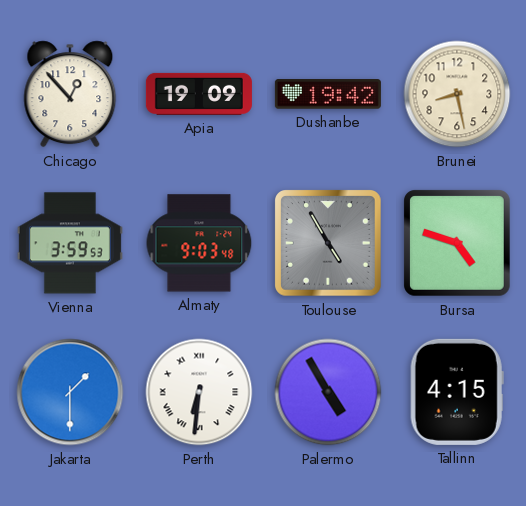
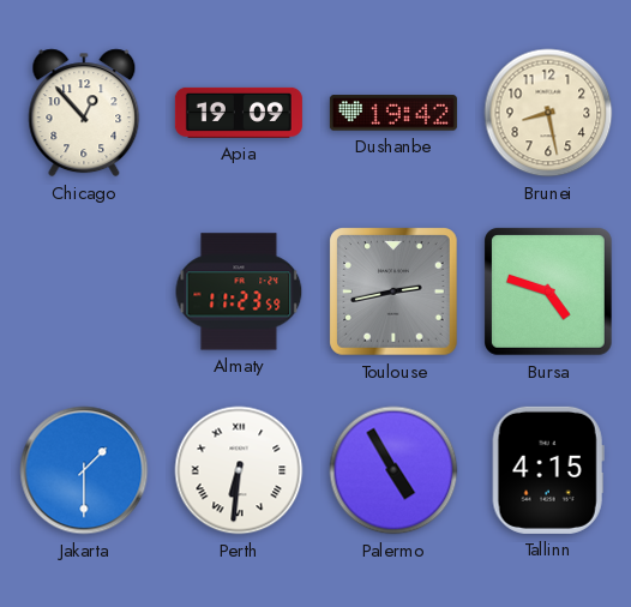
Vienna: 3:59 -> none (70, 243)
Almaty: 9:03 -> 11:23 (239, 292)
Toulouse: 4:55 -> 2:43 (395, 293)
